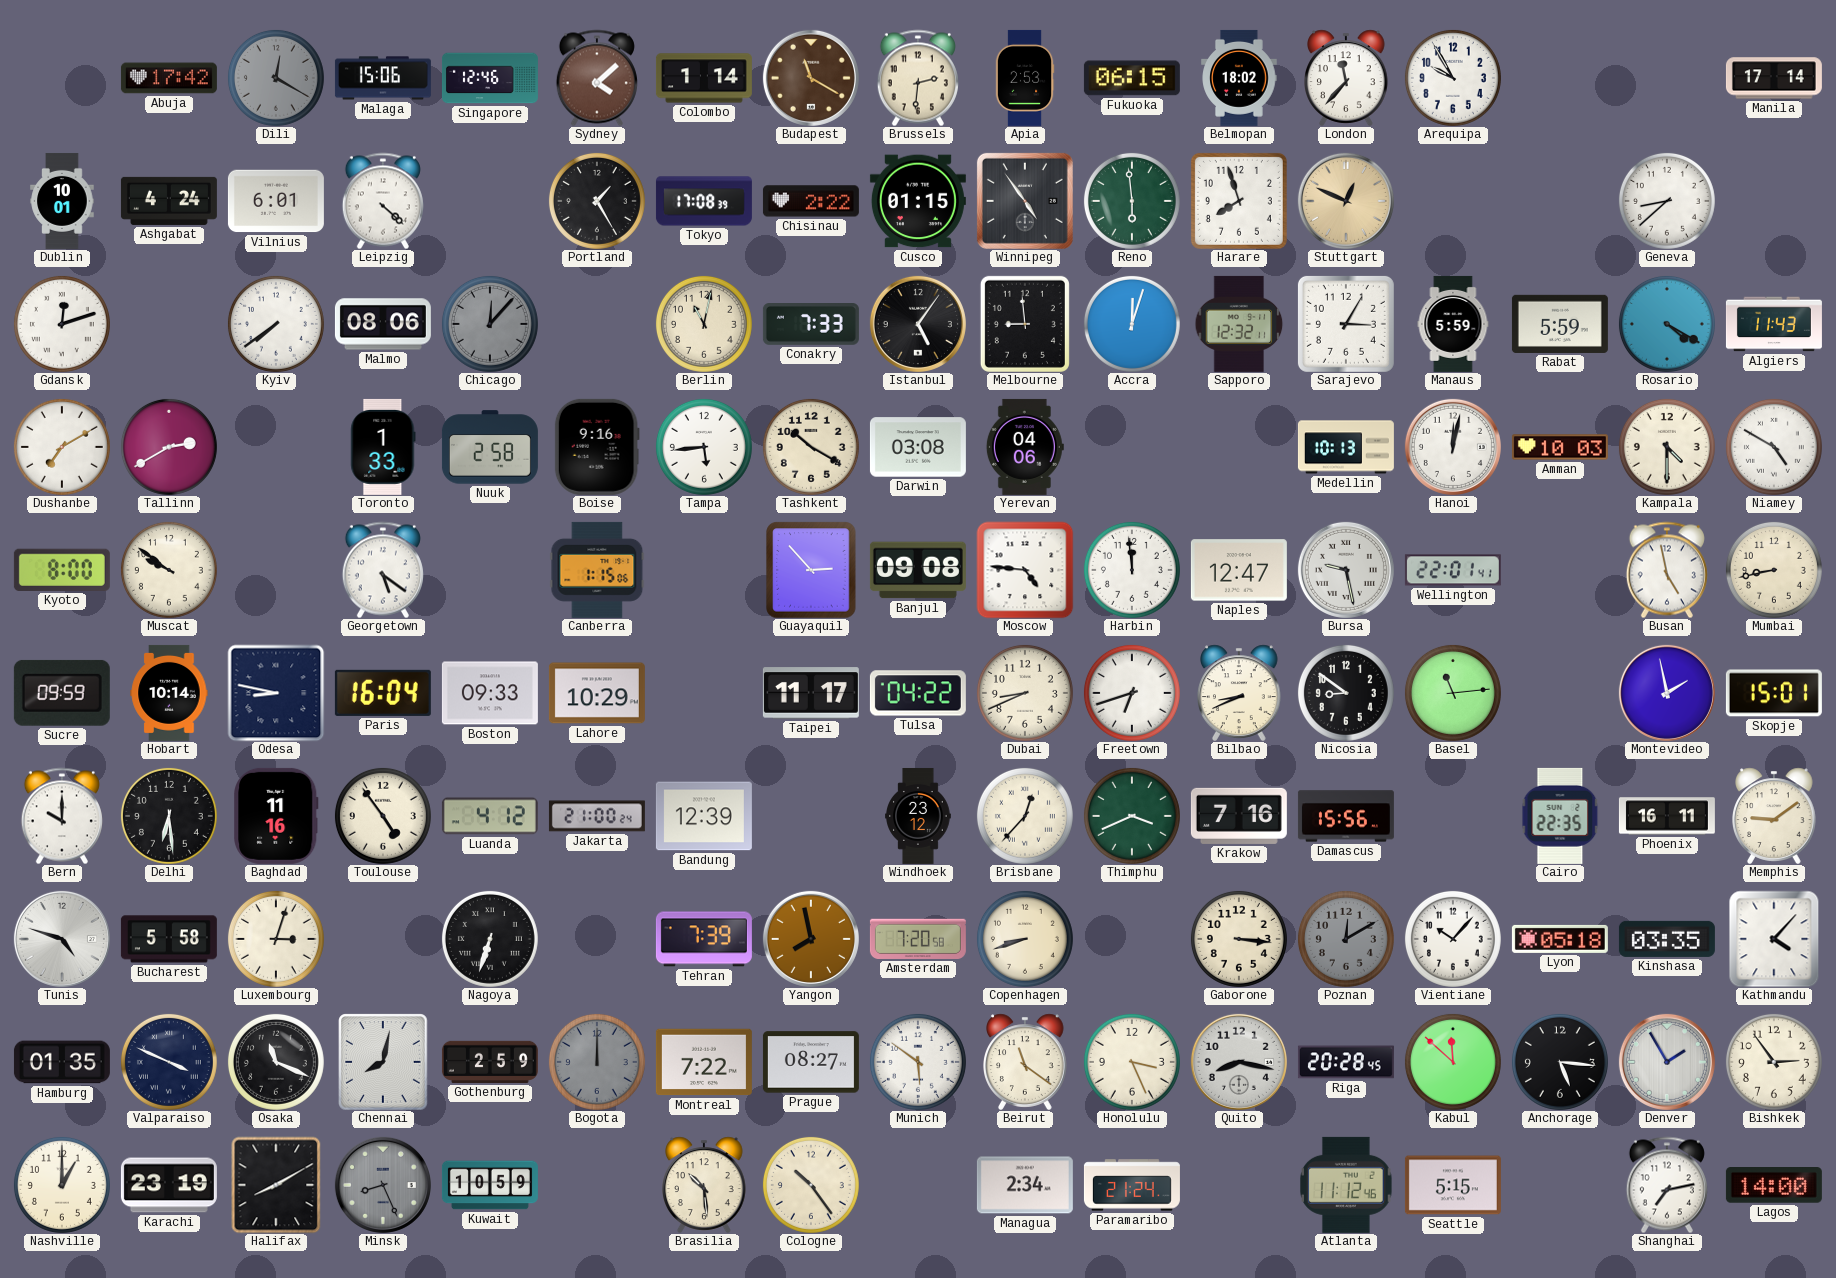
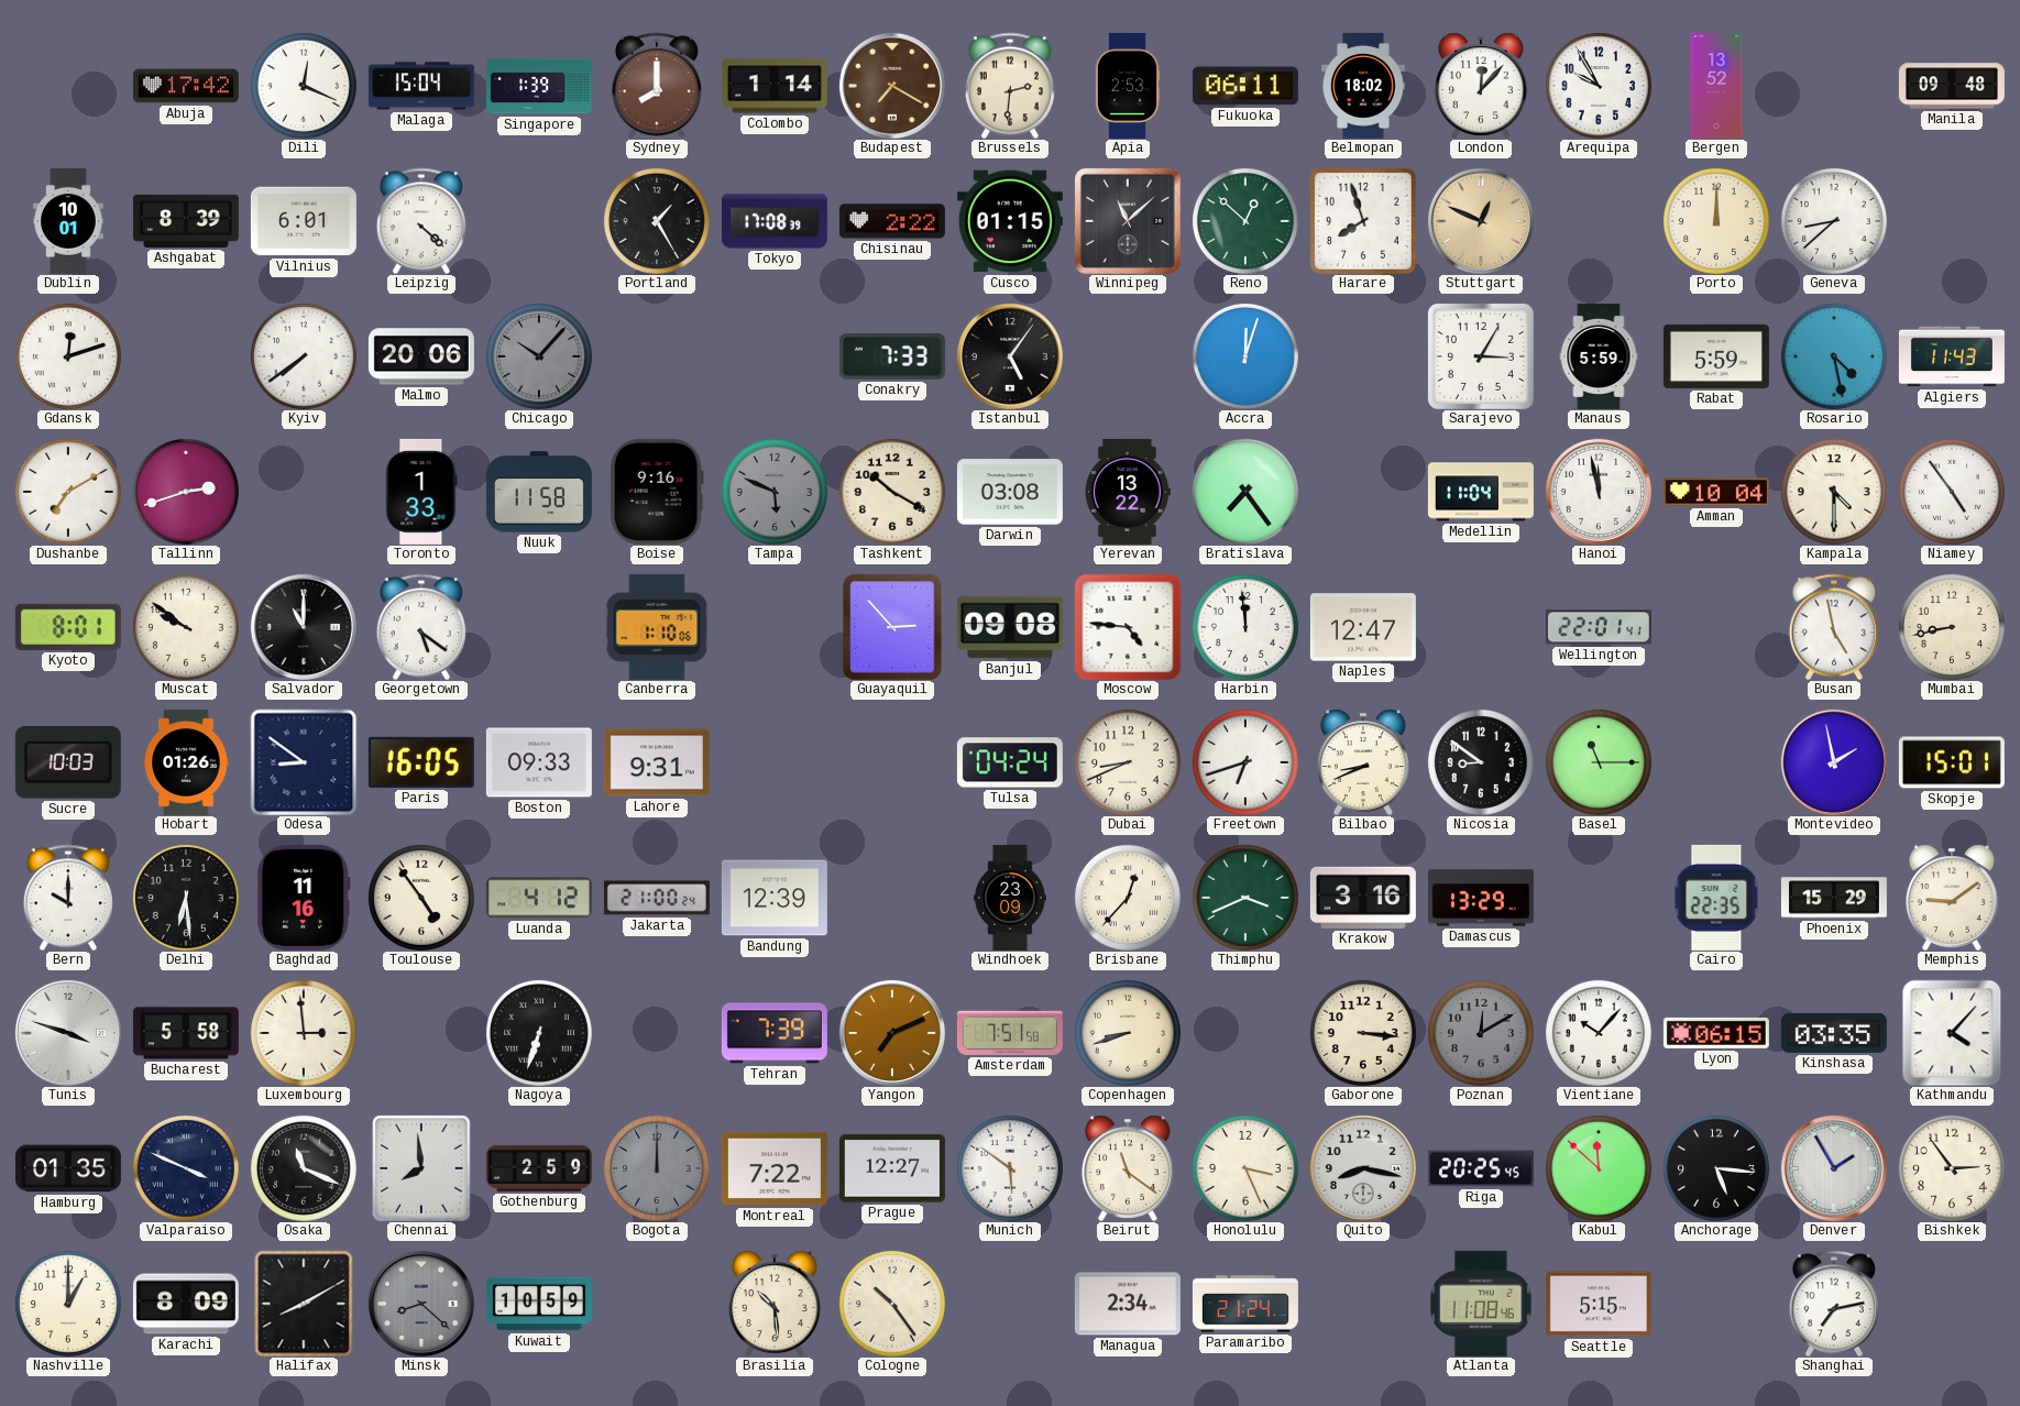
Dili: 12:20 -> 12:19 (304, 86)
Dili dial: grey -> white (304, 86)
Malaga: 15:06 -> 15:04 (421, 86)
Singapore: 12:46 -> 1:39 (539, 86)
Sydney: 4:08 -> 8:00 (657, 86)
Budapest: 11:20 -> 7:20 (892, 86)
Fukuoka: 06:15 -> 06:11 (1245, 86)
London: 11:37 -> 12:07 (1482, 86)
Bergen: none -> 13:52 (1716, 86)
Manila: 17:14 -> 09:48 (1952, 86)
Ashgabat: 4:24 -> 8:39 (186, 221)
Winnipeg: 4:54 -> 11:08 (1128, 221)
Reno: 5:59 -> 12:52 (1245, 221)
Porto: none -> 12:00 (1716, 221)
Malmo: 08:06 -> 20:06 (421, 356)
Chicago: 12:07 -> 10:07 (539, 356)
Berlin: 11:02 -> none (704, 324)
Melbourne: 8:59 -> none (1025, 324)
Sapporo: 12:32 -> none (1239, 324)
Rosario: 4:20 -> 4:28 (1834, 356)
Tallinn: 2:40 -> 2:42 (186, 492)
Nuuk: 2:58 -> 11:58 (539, 492)
Tampa: 5:44 -> 5:49 (775, 492)
Tampa dial: white -> grey (775, 492)
Yerevan: 04:06 -> 13:22 (1128, 492)
Bratislava: none -> 7:24 (1245, 492)
Medellin: 10:13 -> 11:04 (1481, 492)
Hanoi: 12:02 -> 11:58 (1599, 492)
Amman: 10:03 -> 10:04 (1716, 492)
Niamey: 4:50 -> 4:54 (1952, 492)
Kyoto: 8:00 -> 8:01 (68, 627)
Salvador: none -> 11:00 (304, 627)
Canberra: 1:15 -> 1:10 (657, 627)
Bursa: 9:28 -> none (1346, 570)
Sucre: 09:59 -> 10:03 (68, 762)
Hobart: 10:14 -> 01:26 (186, 762)
Odesa: 8:47 -> 8:51 (304, 762)
Paris: 16:04 -> 16:05 (421, 762)
Lahore: 10:29 -> 9:31 (657, 762)
Taipei: 11:17 -> none (811, 693)
Tulsa: 04:22 -> 04:24 (1010, 762)
Basel: 11:14 -> 11:15 (1599, 762)
Windhoek: 23:12 -> 23:09 (1010, 898)
Krakow: 7:16 -> 3:16 (1363, 898)
Damascus: 15:56 -> 13:29 (1481, 898)
Phoenix: 16:11 -> 15:29 (1834, 898)
Tunis: 4:48 -> 3:48 (68, 1033)
Luxembourg: 3:03 -> 2:59 (304, 1033)
Yangon: 7:58 -> 7:11 (892, 1033)
Amsterdam: 7:20 -> 7:51 (1010, 1033)
Lyon: 05:18 -> 06:15 (1716, 1033)
Chennai: 8:02 -> 7:59 (421, 1168)
Prague: 08:27 -> 12:27 (892, 1168)
Riga: 20:28 -> 20:25 (1481, 1168)
Karachi: 23:19 -> 8:09 (186, 1304)
Minsk: 8:26 -> 8:22 (421, 1304)
Atlanta: 11:12 -> 11:08 (1481, 1304)
Lagos: 14:00 -> none (1774, 1186)
